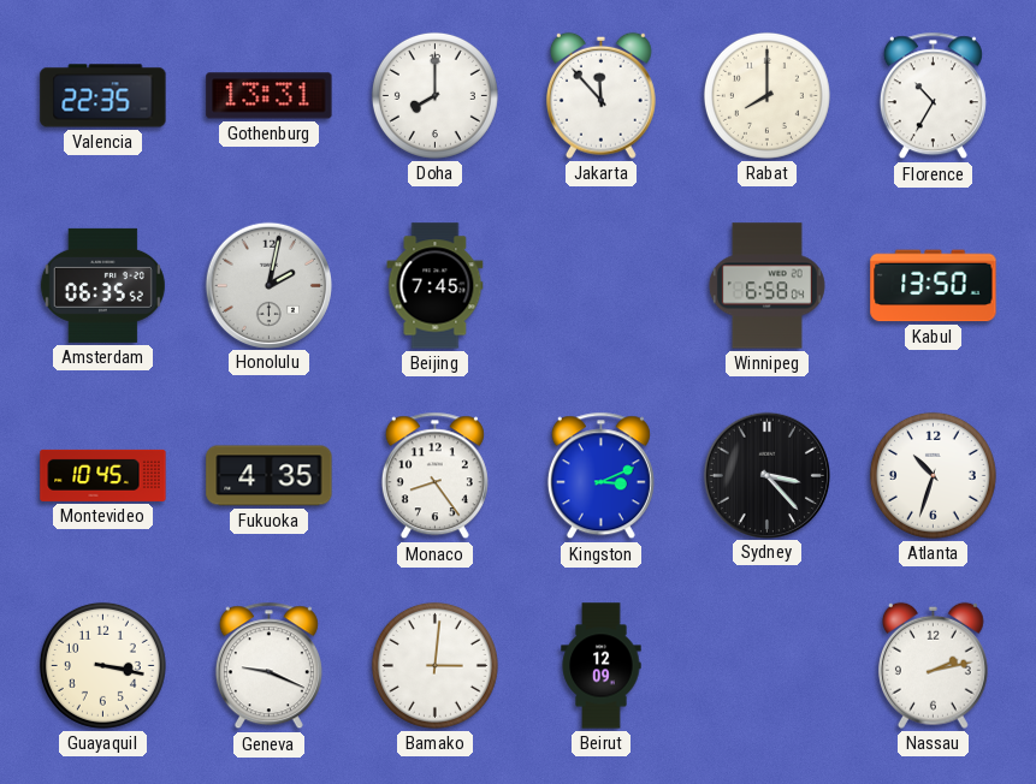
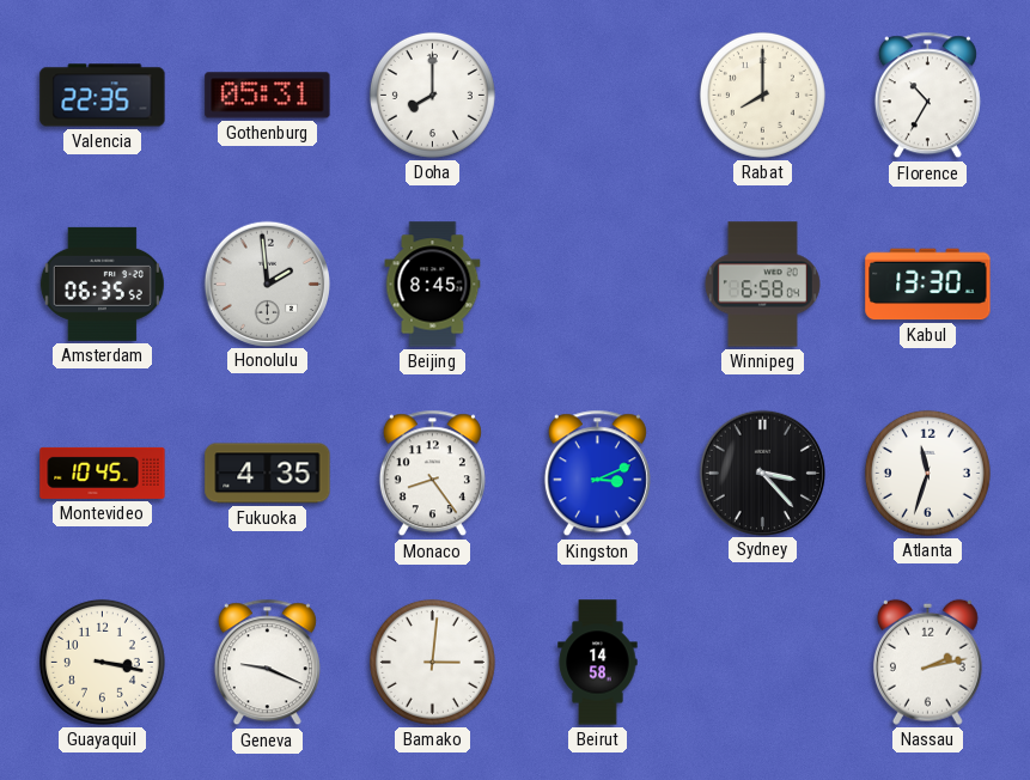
Gothenburg: 13:31 -> 05:31 (268, 96)
Jakarta: 11:53 -> none (600, 95)
Honolulu: 2:02 -> 1:59 (267, 284)
Beijing: 7:45 -> 8:45 (433, 285)
Kabul: 13:50 -> 13:30 (928, 285)
Atlanta: 10:33 -> 11:33 (927, 473)
Beirut: 12:09 -> 14:58 (598, 663)
